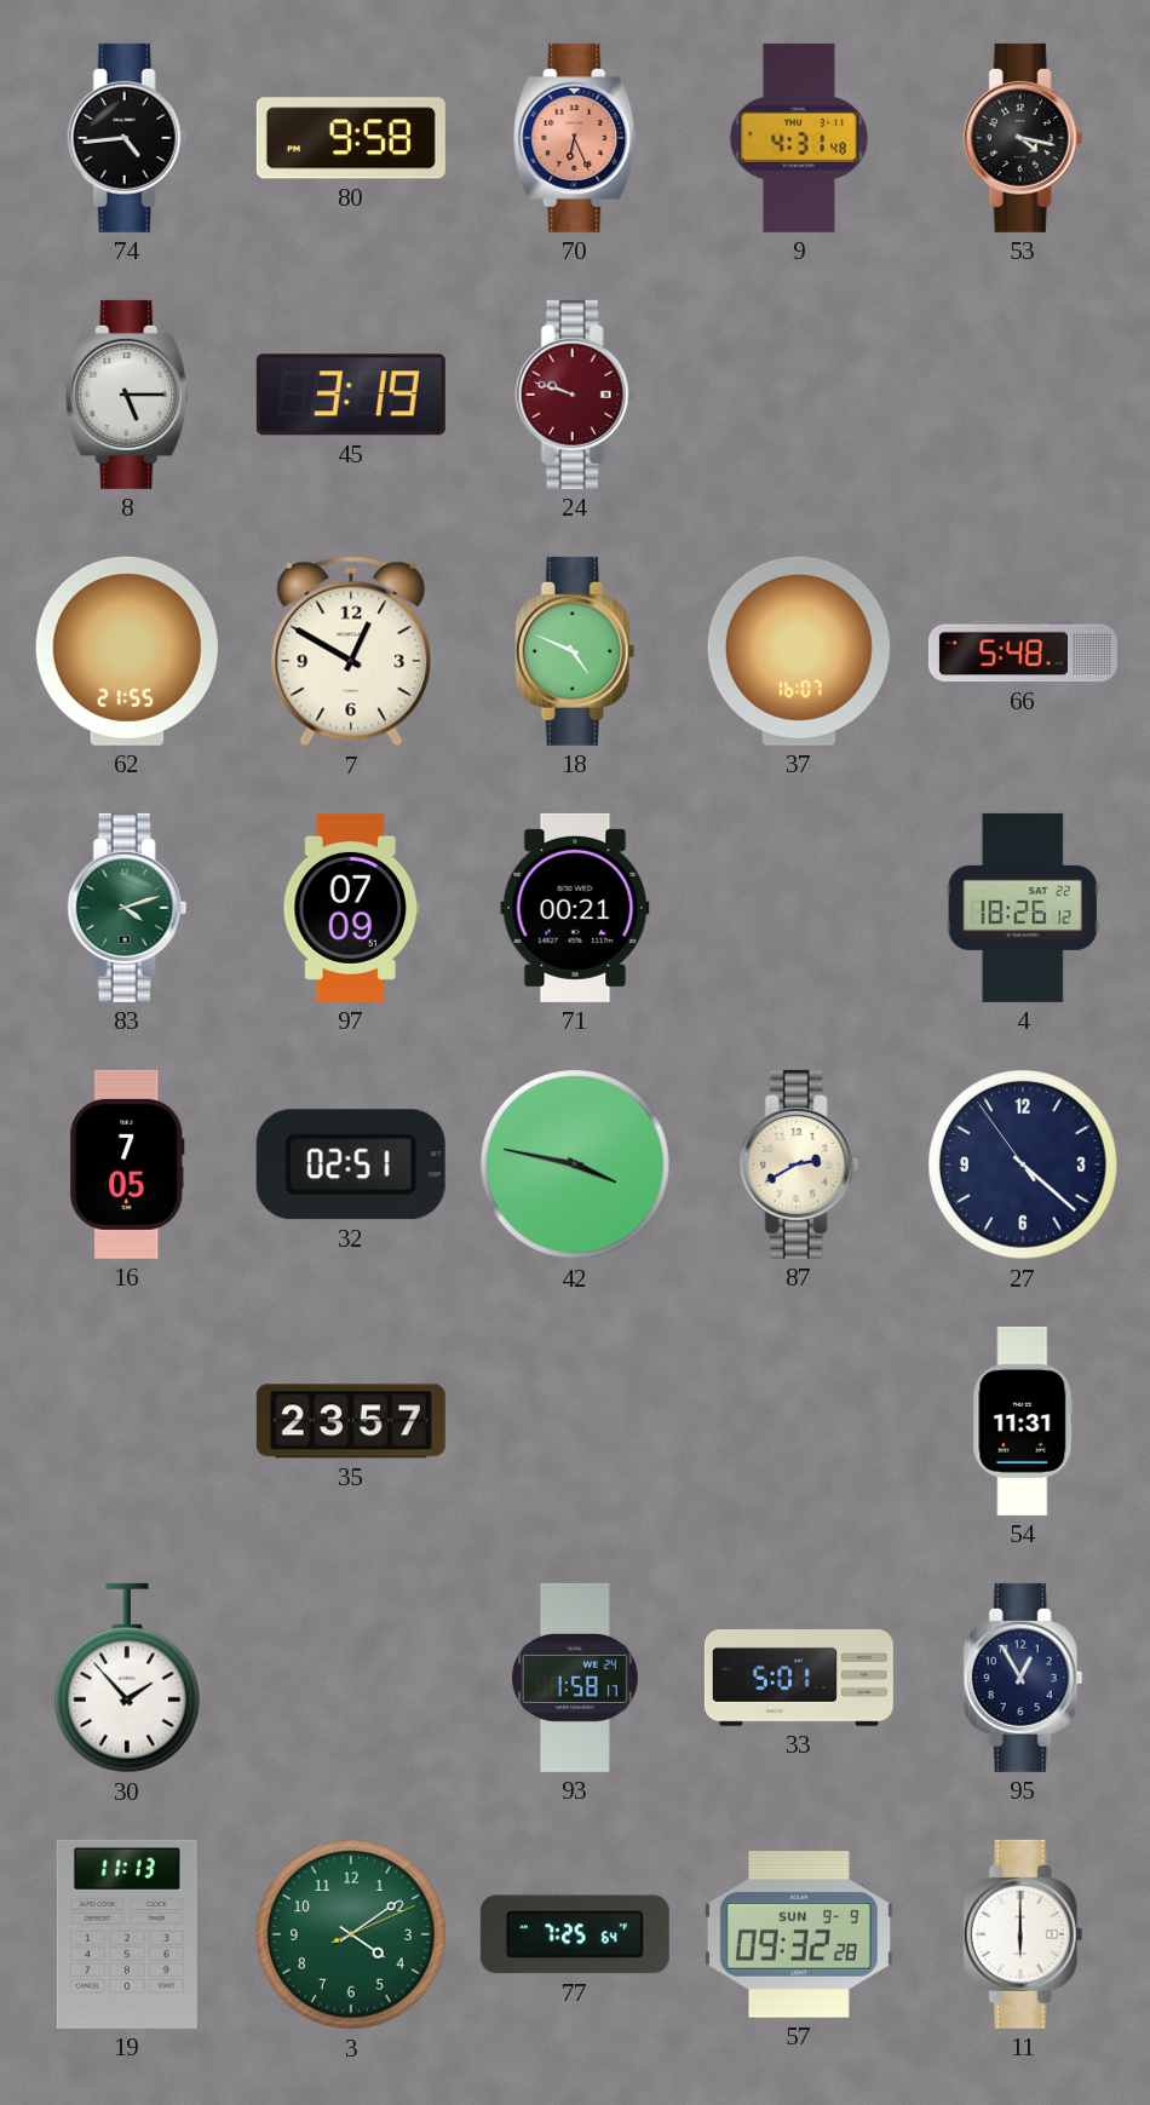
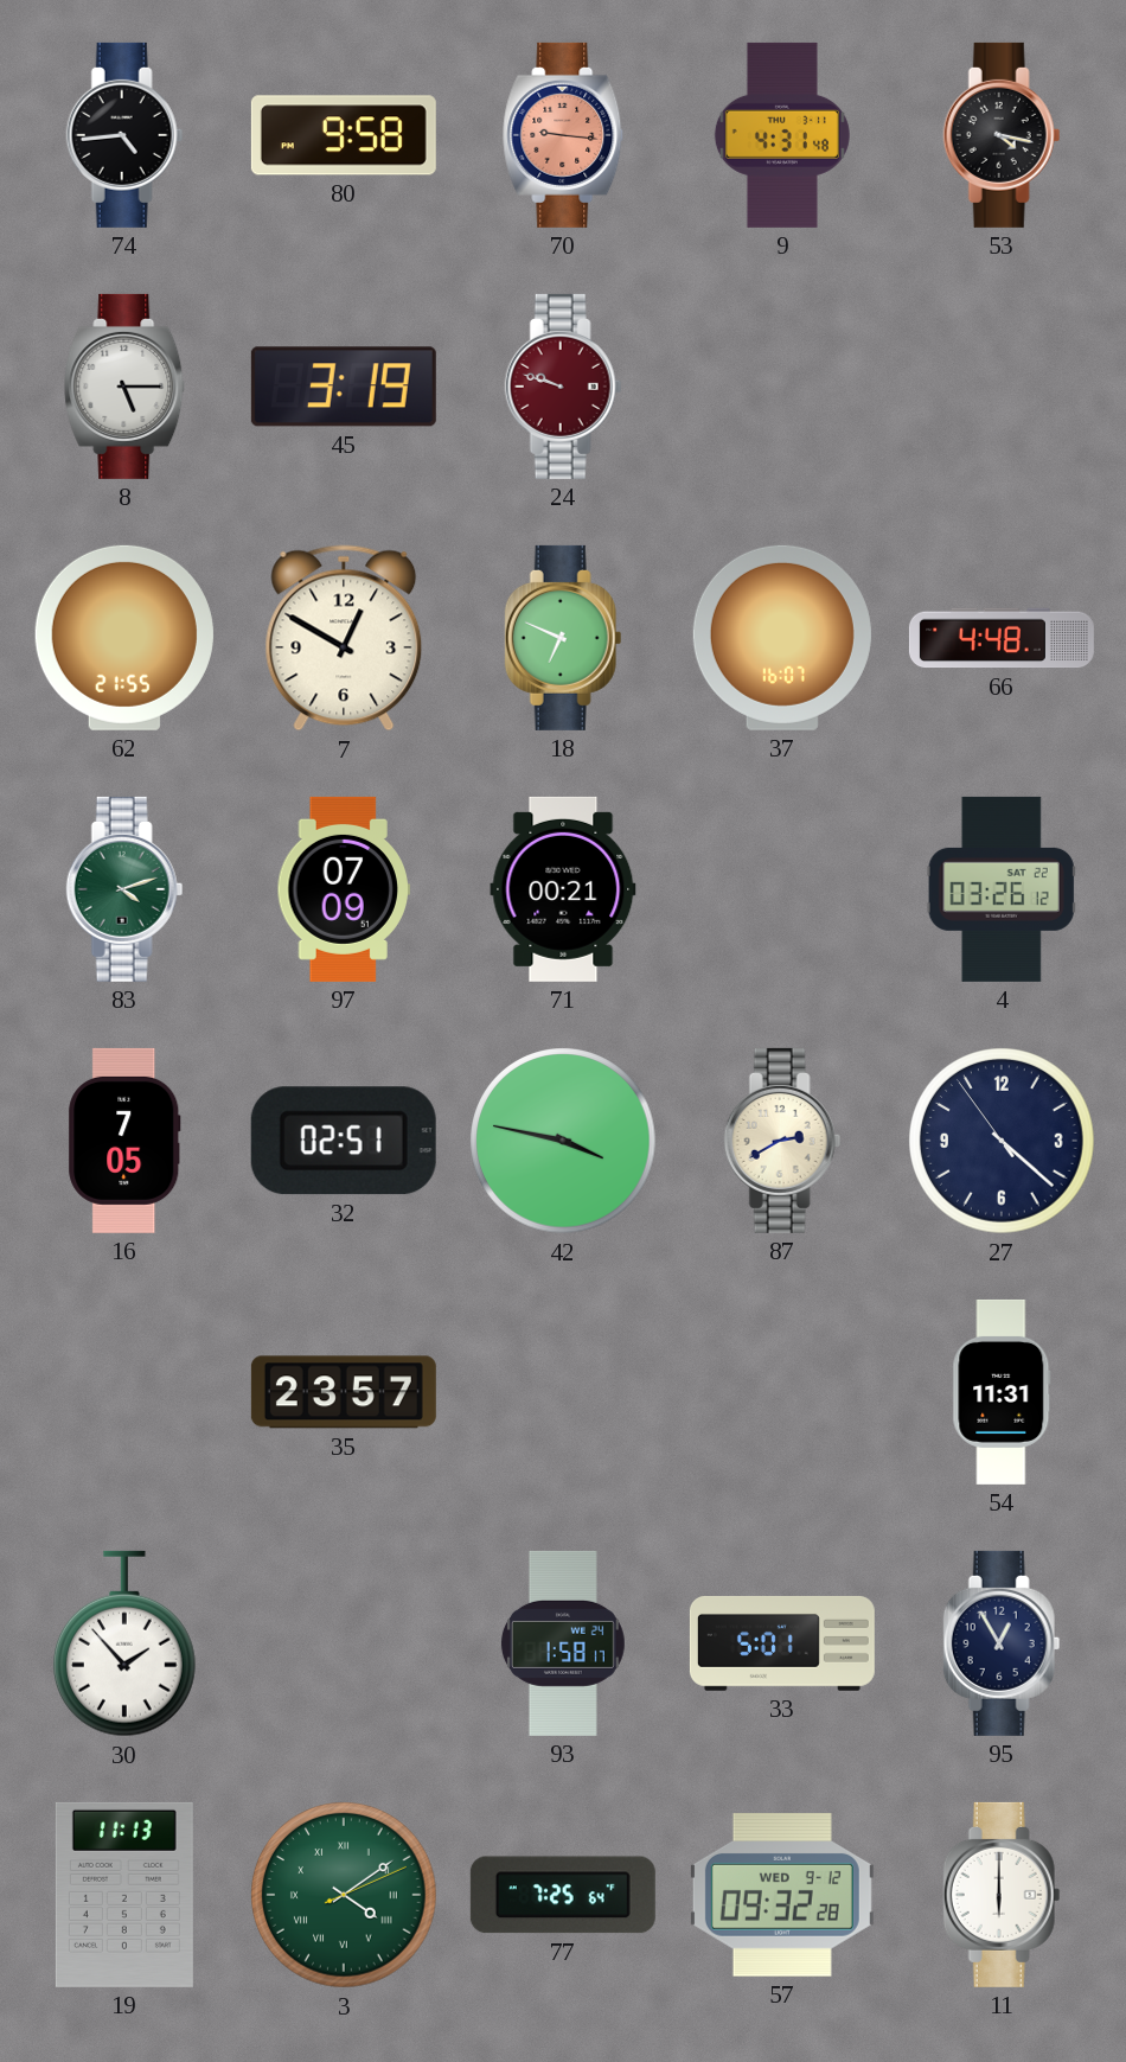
70: 6:26 -> 9:16 (564, 135)
18: 4:49 -> 6:49 (563, 638)
66: 5:48 -> 4:48 (1002, 638)
4: 18:26 -> 03:26 (1002, 889)
3 numerals: Arabic -> Roman (344, 1895)
57 date: SUN 9-9 -> WED 9-12 (782, 1895)
